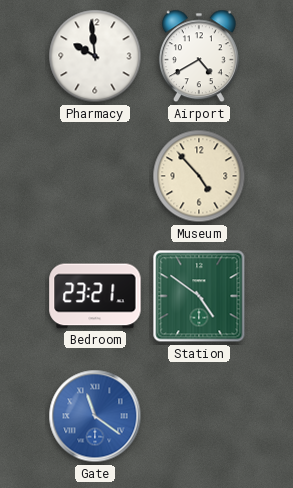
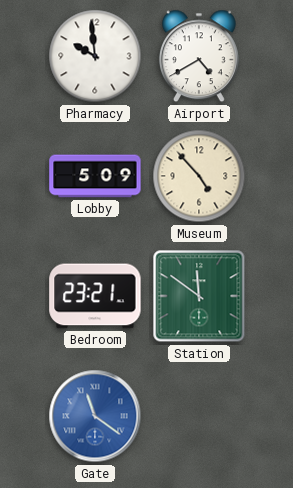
Lobby: none -> 5:09 (95, 176)
Station: 4:51 -> 11:51 (199, 296)
